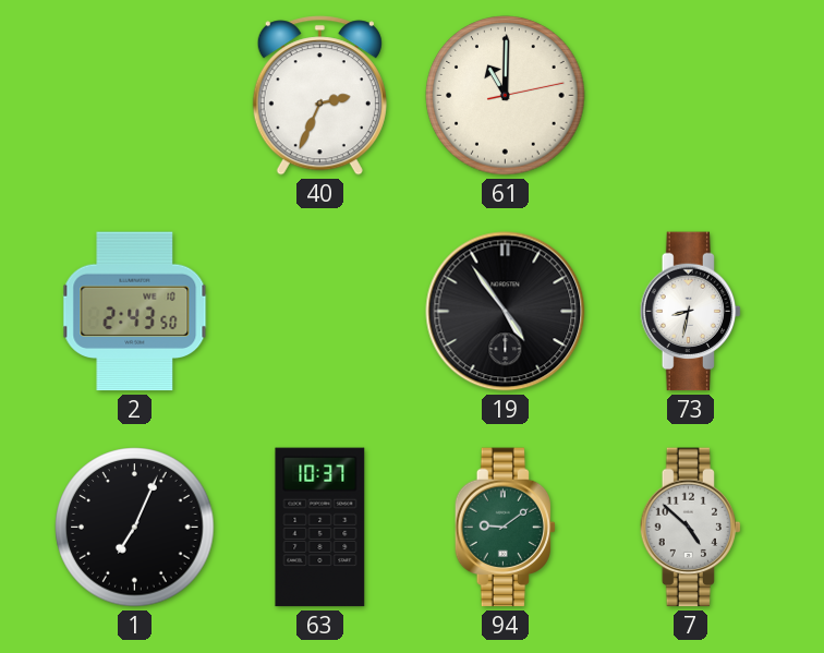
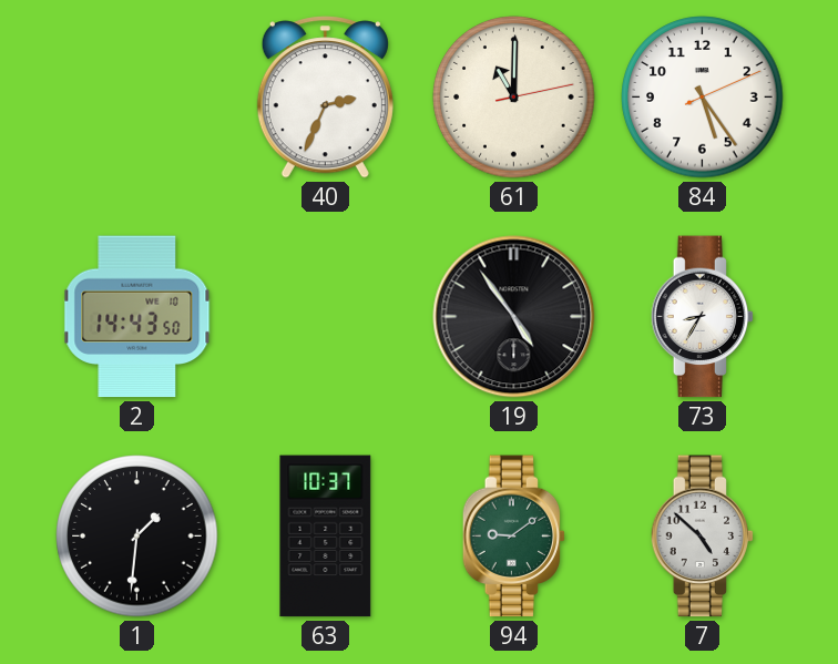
84: none -> 5:24 (703, 98)
2: 2:43 -> 14:43 (137, 317)
73: 8:32 -> 8:35 (703, 317)
1: 7:04 -> 1:31 (137, 537)
